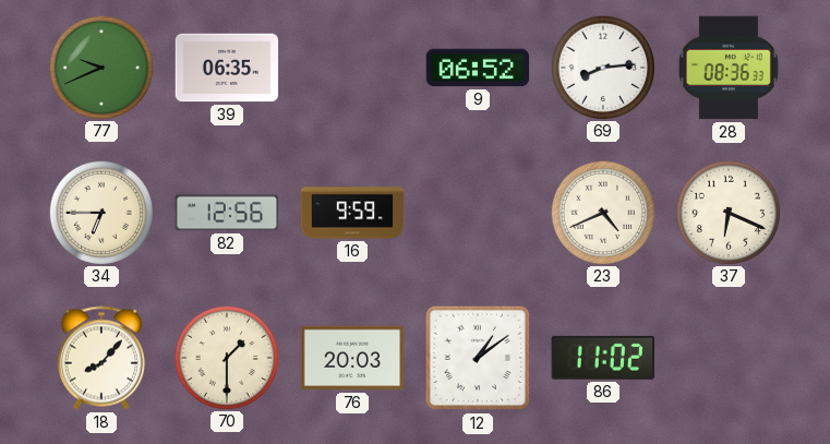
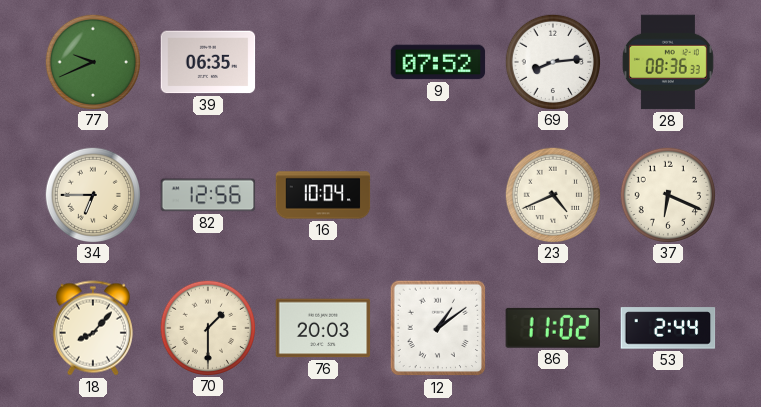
9: 06:52 -> 07:52 (438, 62)
16: 9:59 -> 10:04 (323, 195)
53: none -> 2:44 (668, 328)
